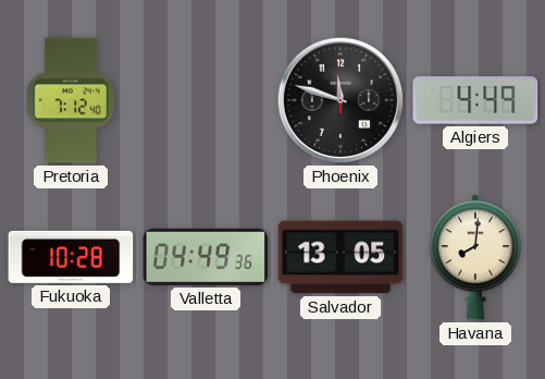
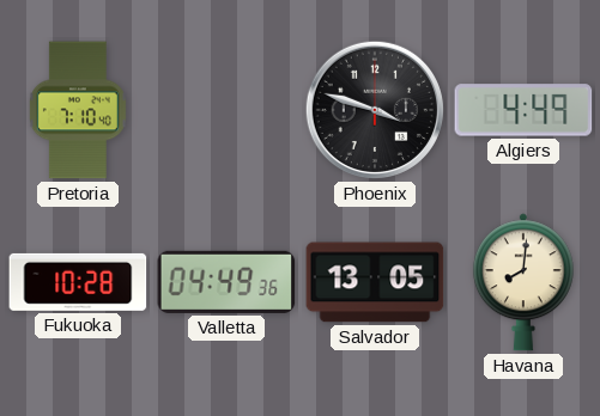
Pretoria: 7:12 -> 7:10 (78, 110)
Phoenix: 11:48 -> 3:48 (375, 110)
